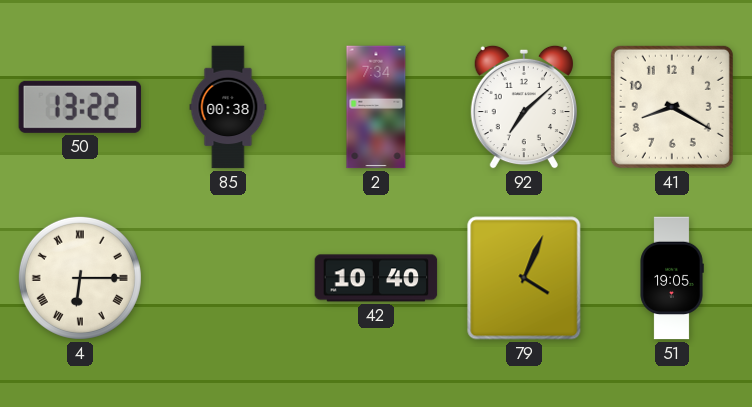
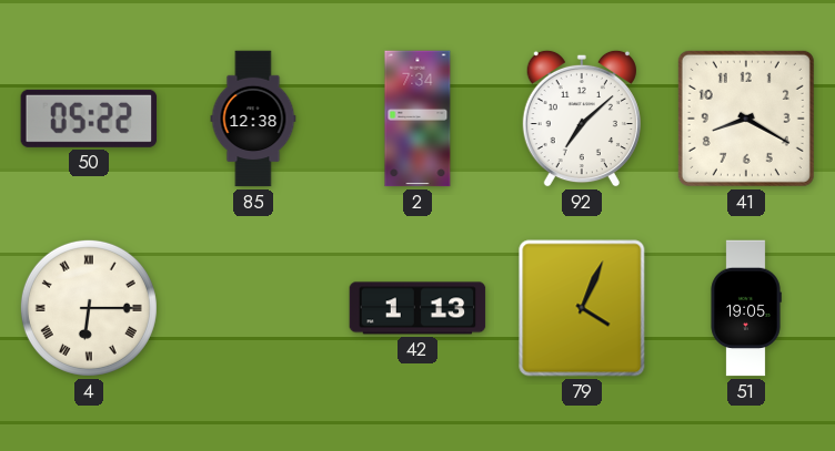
50: 13:22 -> 05:22 (89, 119)
85: 00:38 -> 12:38 (253, 119)
42: 10:40 -> 1:13 (417, 308)
